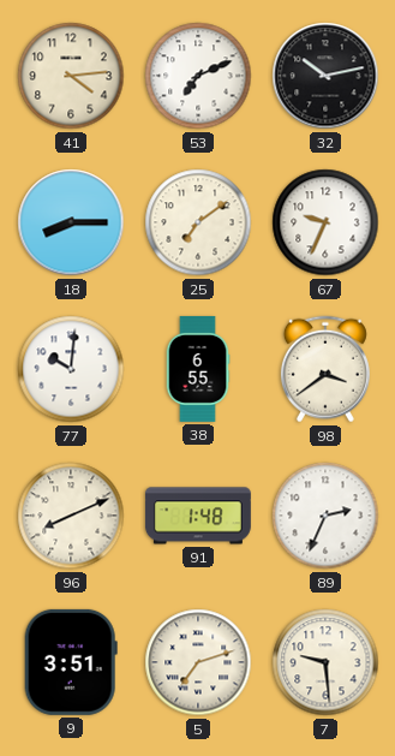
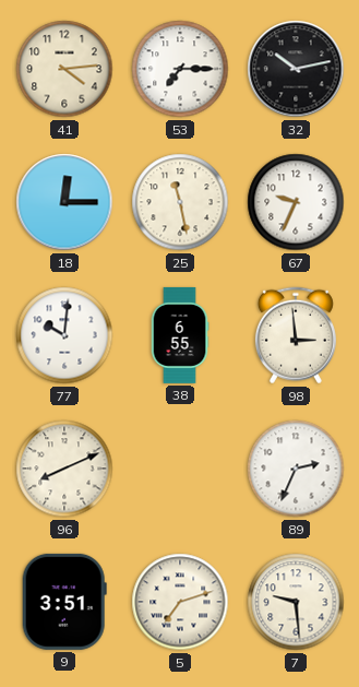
53: 7:11 -> 7:15 (180, 69)
18: 8:15 -> 12:15 (64, 202)
25: 7:09 -> 11:28 (180, 202)
98: 3:39 -> 2:59 (296, 335)
91: 1:48 -> none (198, 516)
